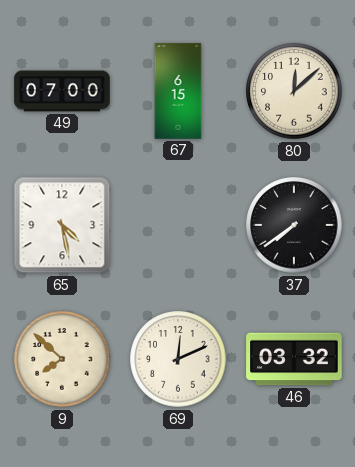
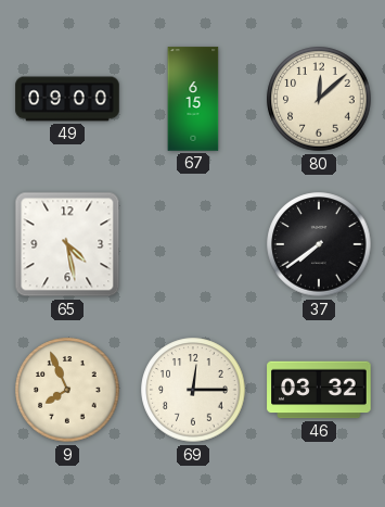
49: 07:00 -> 09:00 (67, 99)
9: 7:52 -> 7:56 (67, 390)
69: 12:11 -> 12:15 (193, 390)
